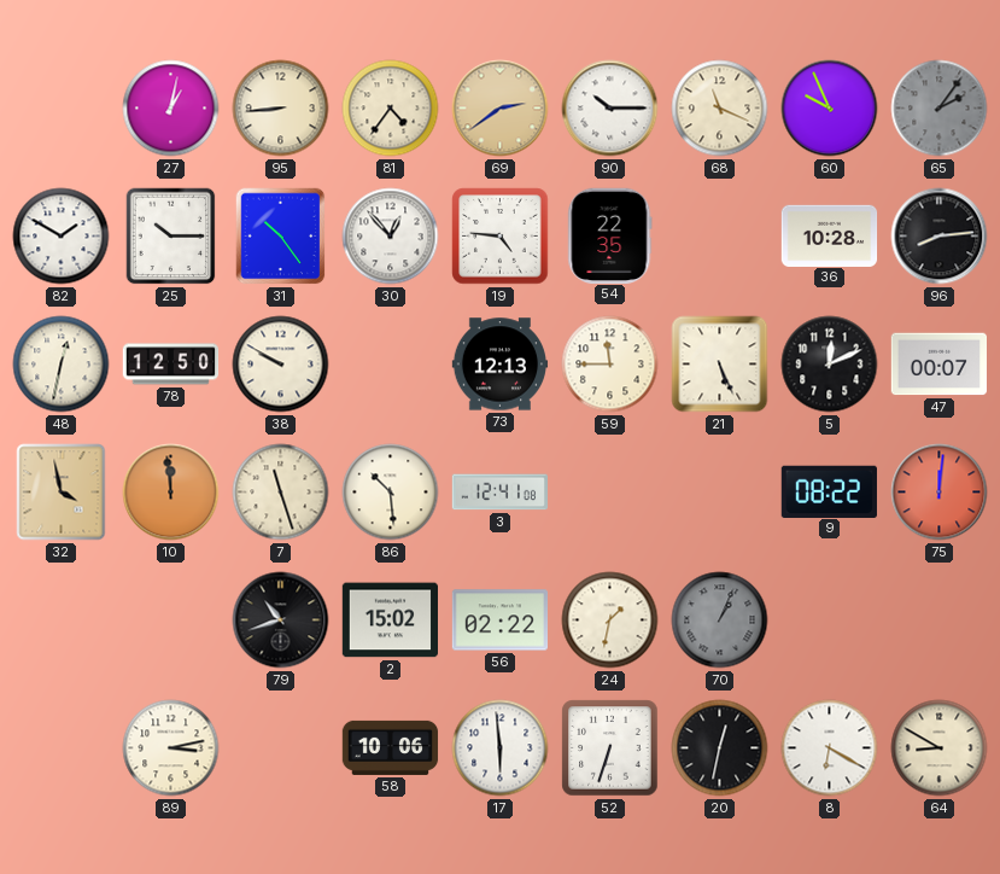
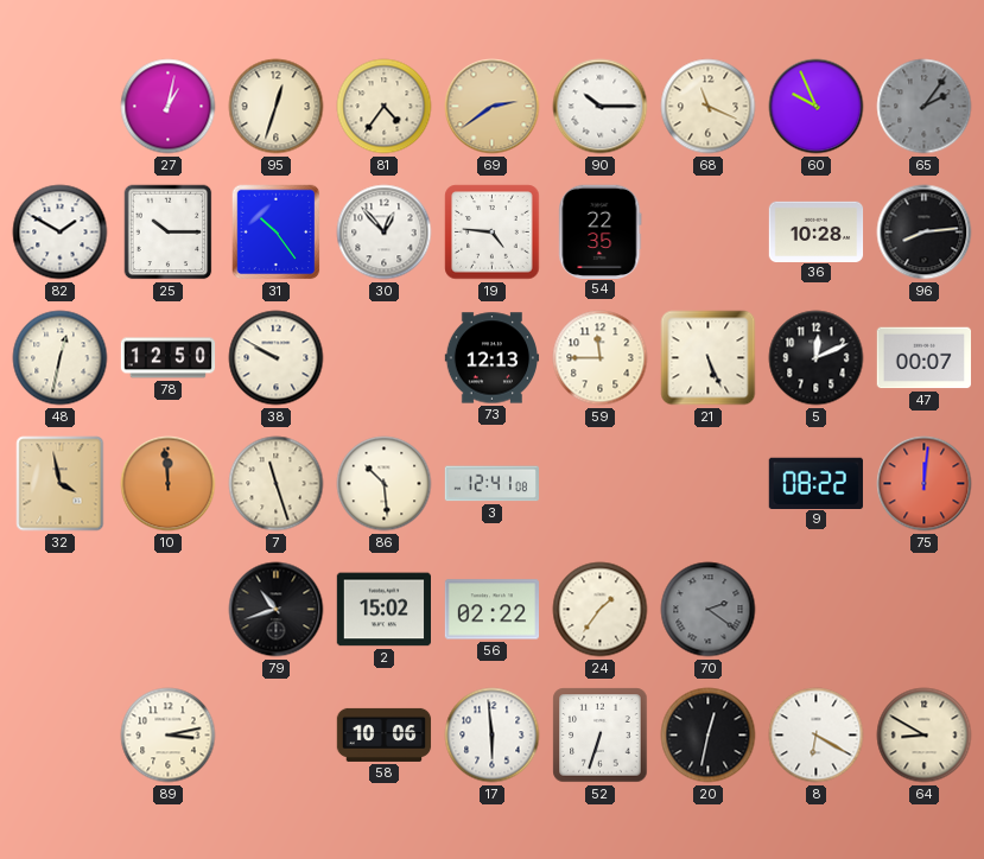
95: 8:44 -> 12:33 (277, 107)
24: 1:32 -> 1:36 (601, 610)
70: 1:04 -> 2:21 (709, 610)
